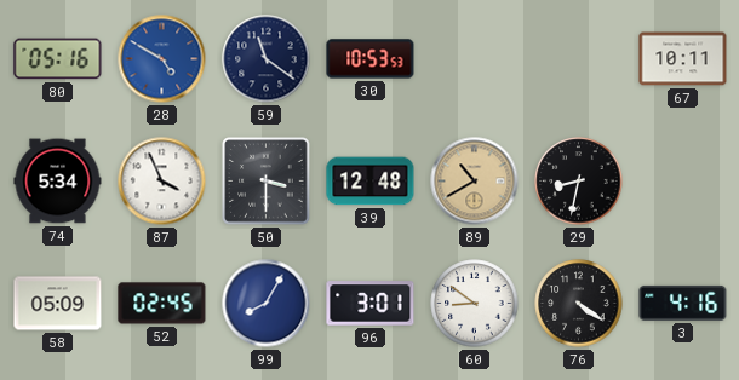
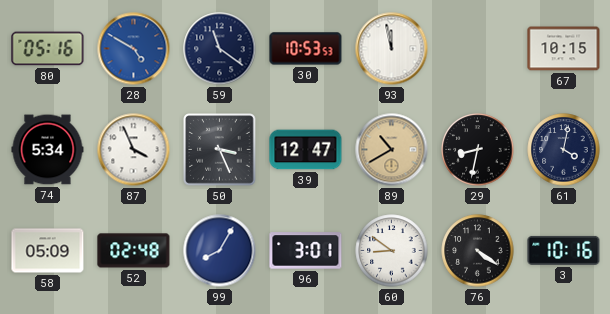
93: none -> 11:58 (392, 49)
67: 10:11 -> 10:15 (564, 49)
50: 3:30 -> 3:26 (220, 150)
39: 12:48 -> 12:47 (306, 150)
61: none -> 4:02 (564, 150)
52: 02:45 -> 02:48 (134, 251)
3: 4:16 -> 10:16 (564, 250)
